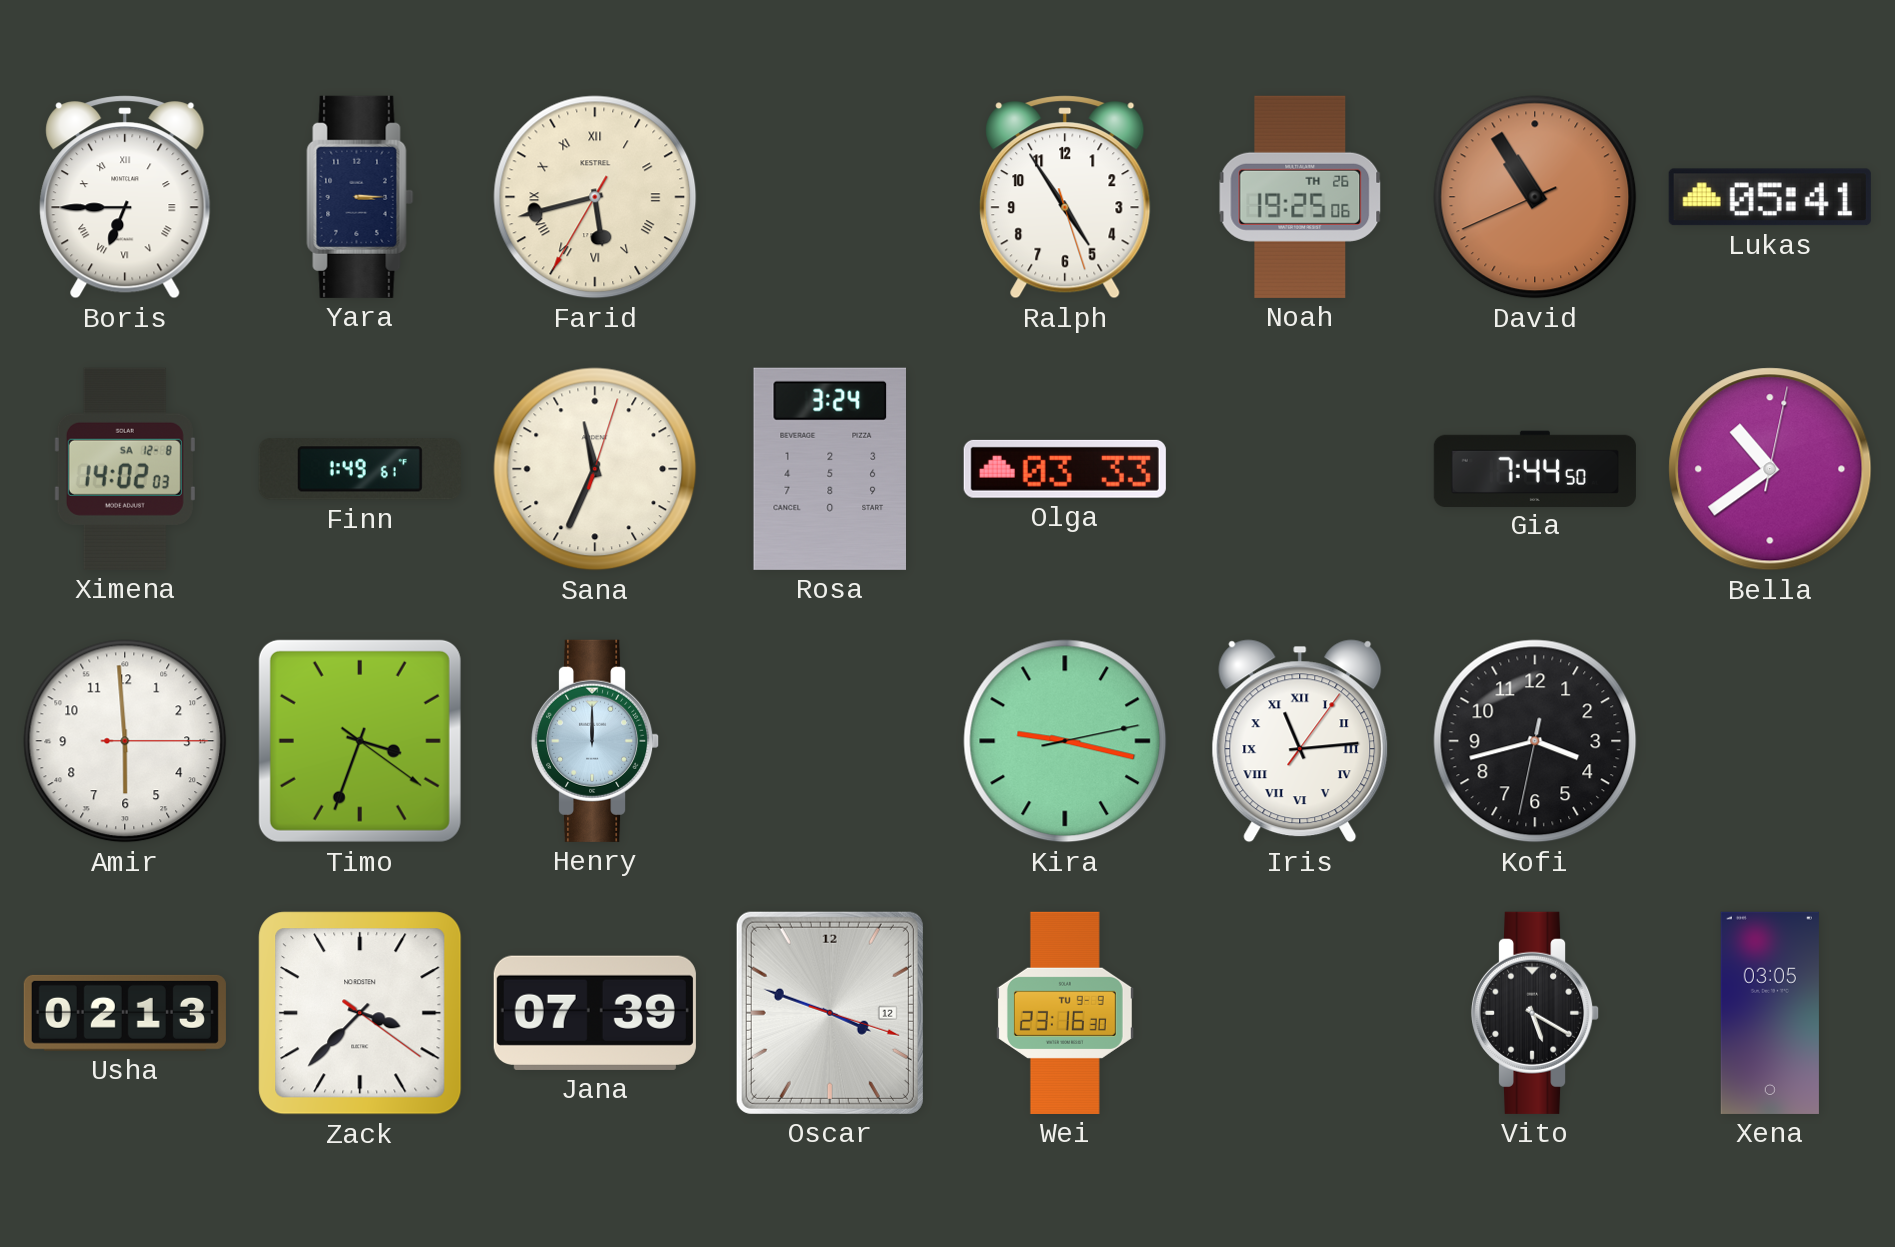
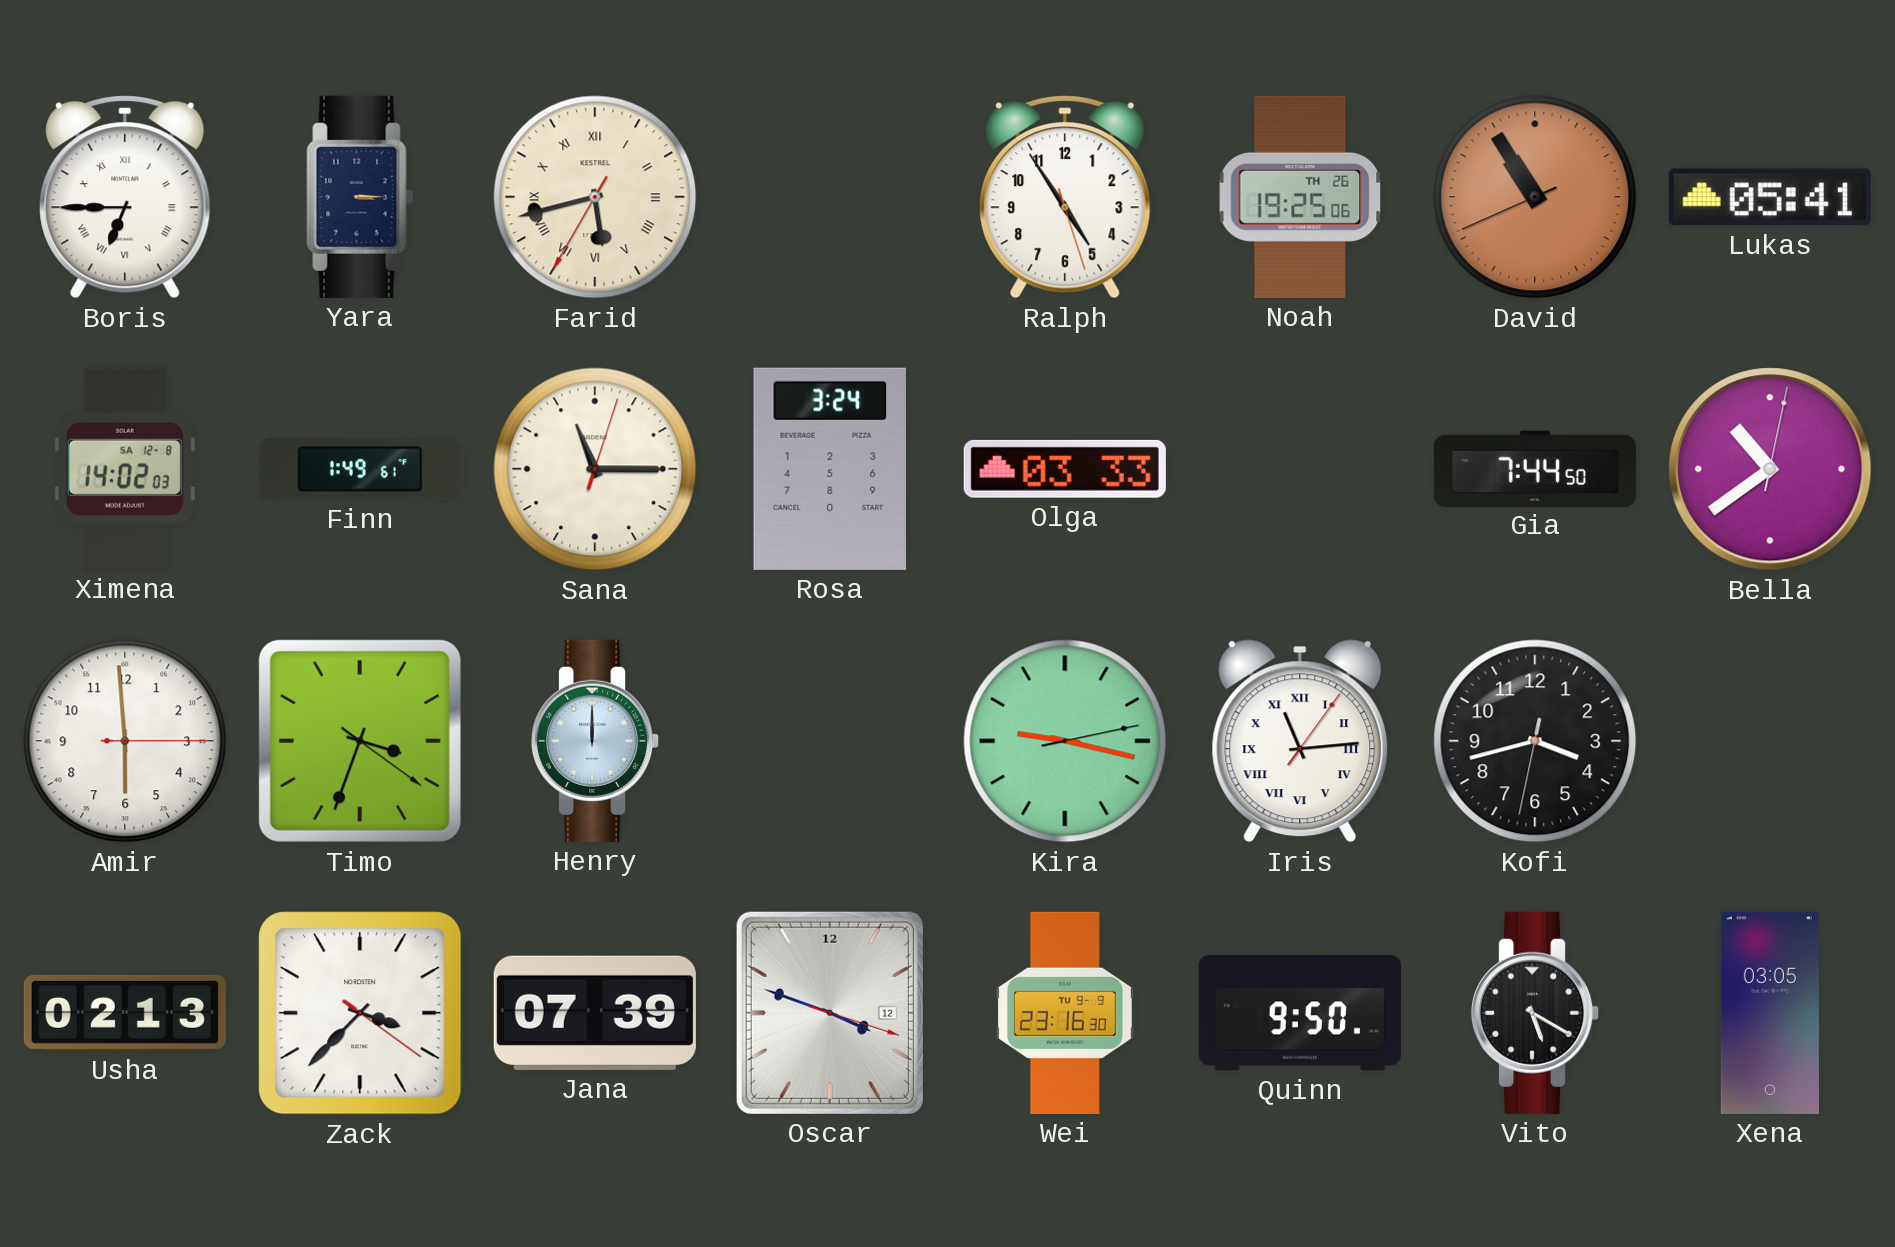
Sana: 11:34 -> 11:15 (595, 469)
Quinn: none -> 9:50 (1300, 1013)
